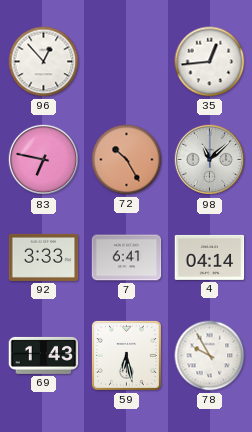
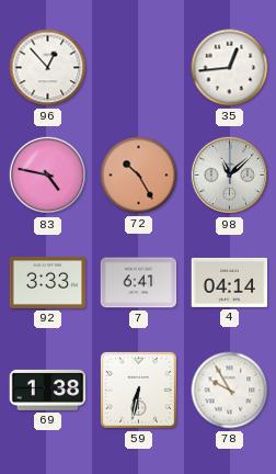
83: 6:47 -> 4:47 (48, 176)
69: 1:43 -> 1:38 (48, 390)
59: 6:28 -> 6:32 (138, 390)
